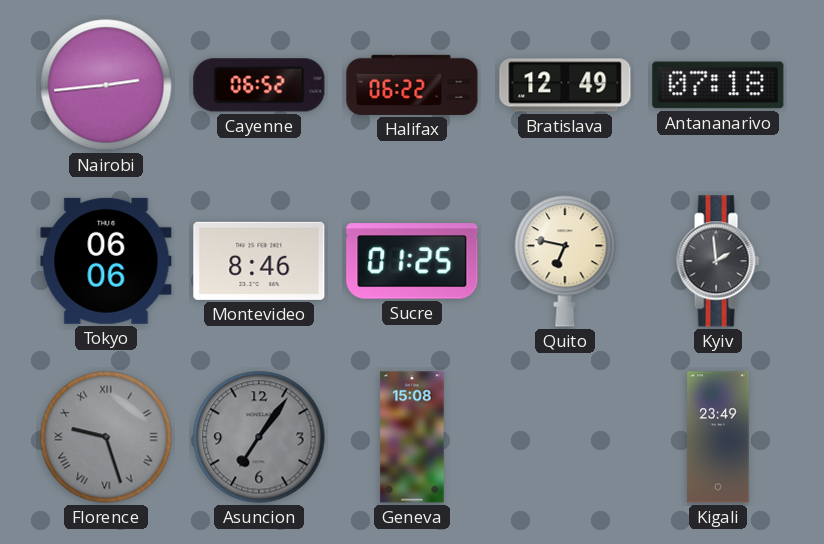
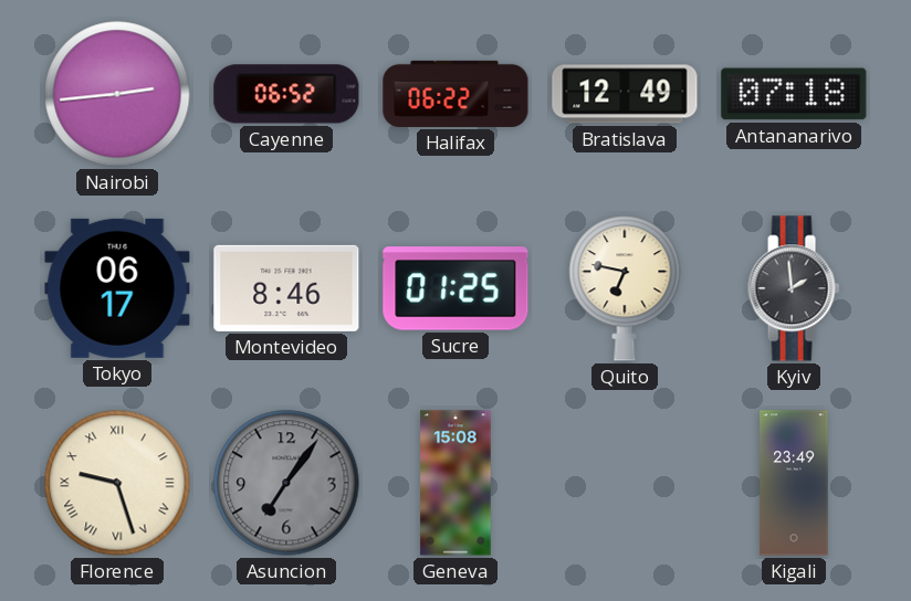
Tokyo: 06:06 -> 06:17 (117, 288)
Florence dial: grey -> cream (117, 483)
